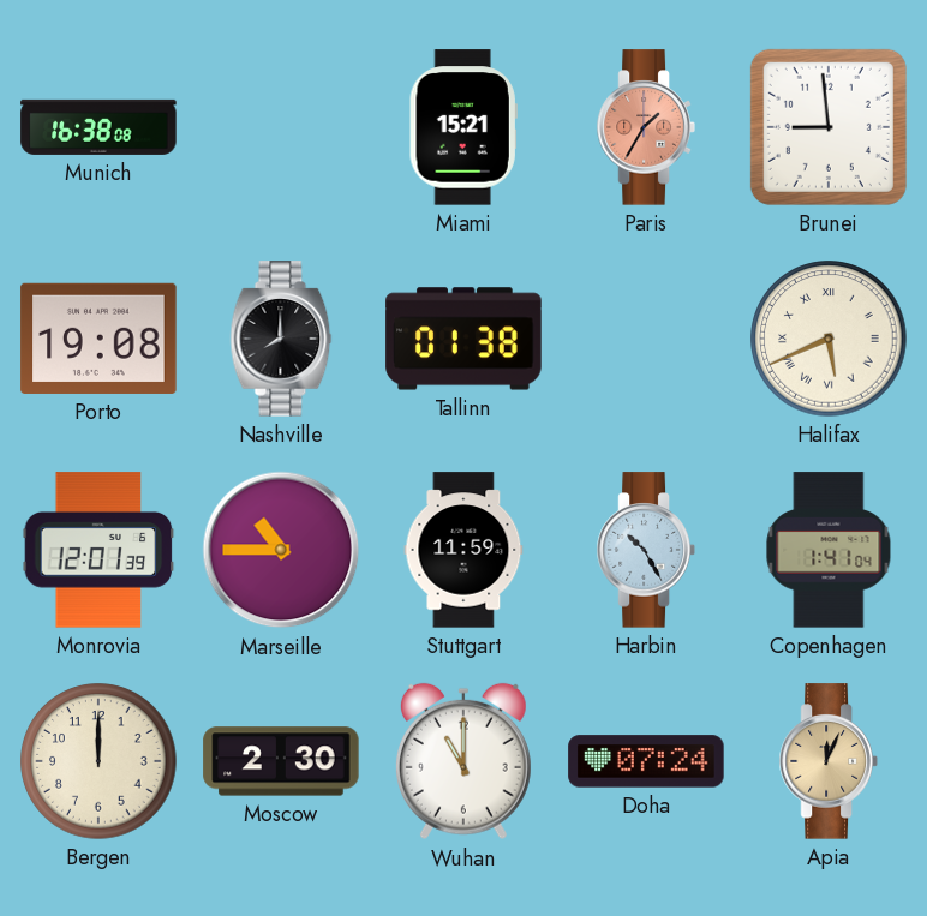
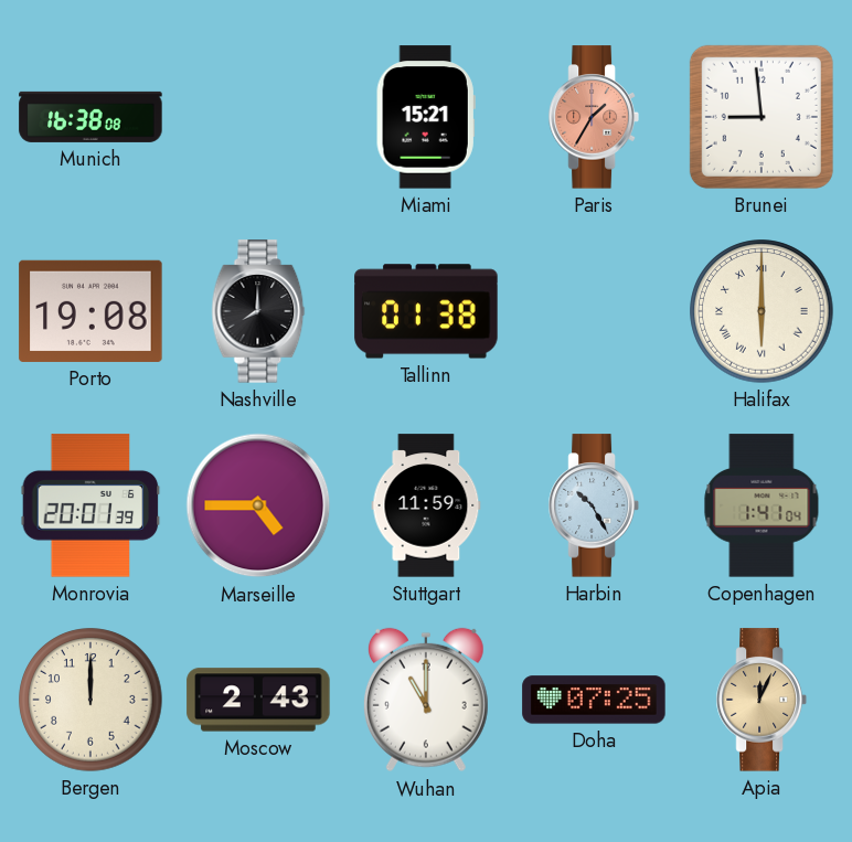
Halifax: 5:41 -> 6:00 (762, 311)
Monrovia: 12:01 -> 20:01 (90, 505)
Marseille: 10:45 -> 4:45 (258, 505)
Moscow: 2:30 -> 2:43 (258, 700)
Doha: 07:24 -> 07:25 (594, 700)
